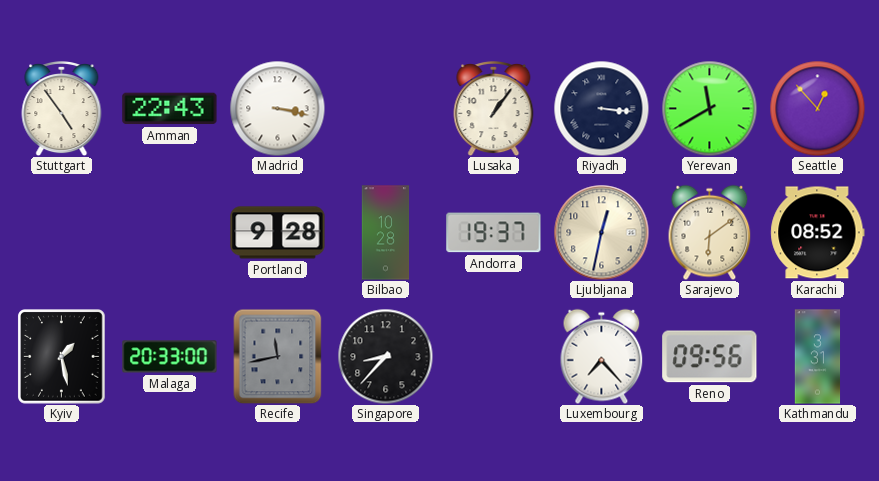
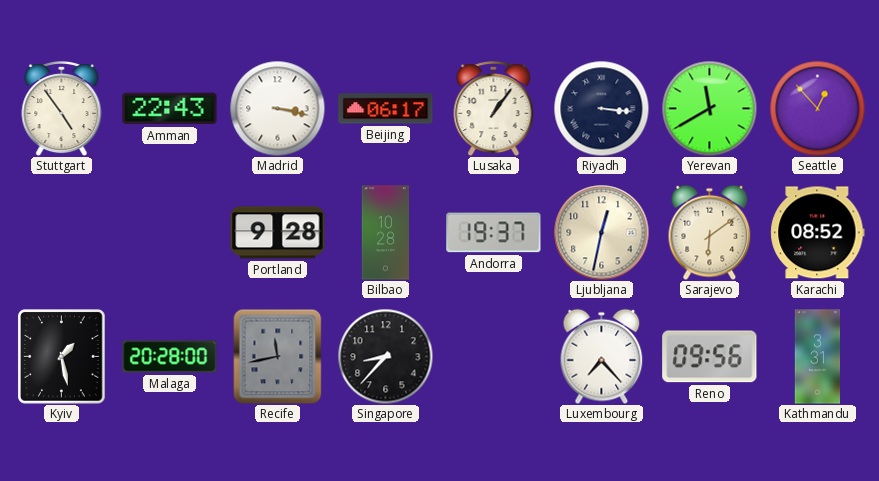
Beijing: none -> 06:17 (386, 109)
Malaga: 20:33 -> 20:28 (170, 357)
